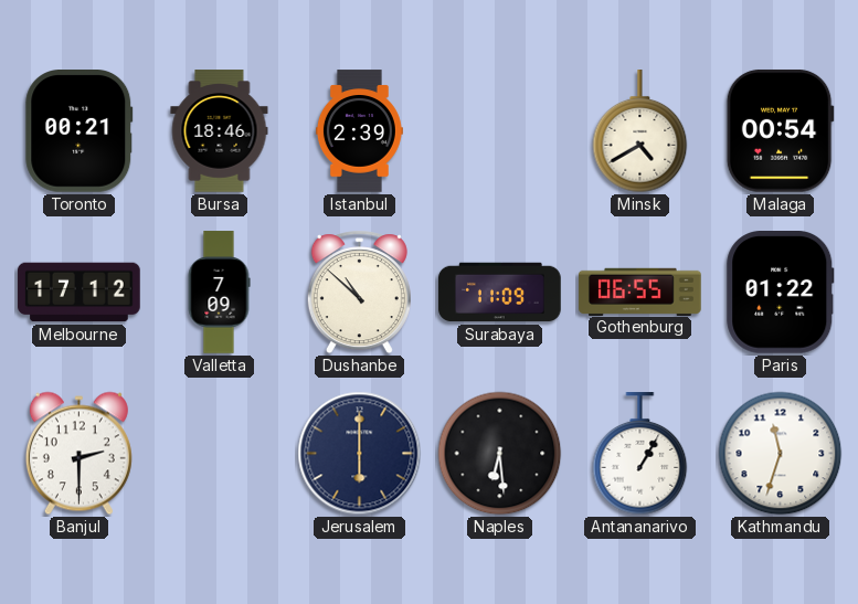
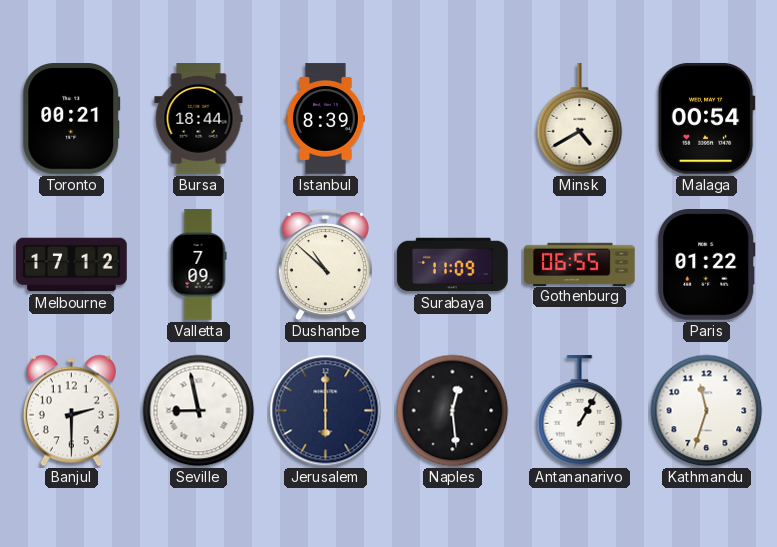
Bursa: 18:46 -> 18:44 (199, 119)
Istanbul: 2:39 -> 8:39 (325, 119)
Seville: none -> 8:58 (199, 411)
Naples: 6:29 -> 12:29 (453, 411)
